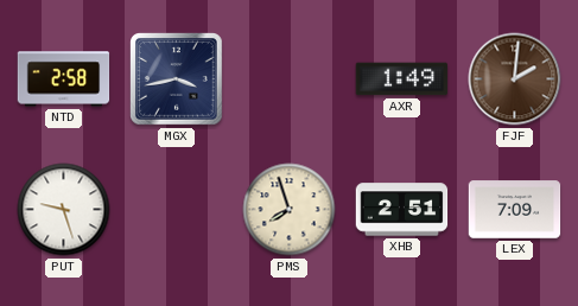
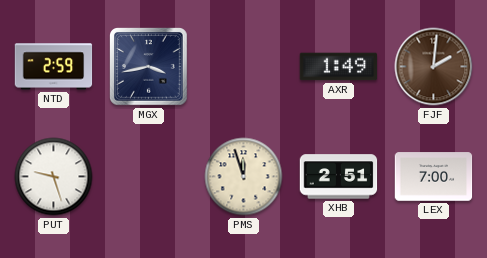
NTD: 2:58 -> 2:59 (54, 67)
PMS: 7:57 -> 11:57 (244, 177)
LEX: 7:09 -> 7:00 (434, 177)
